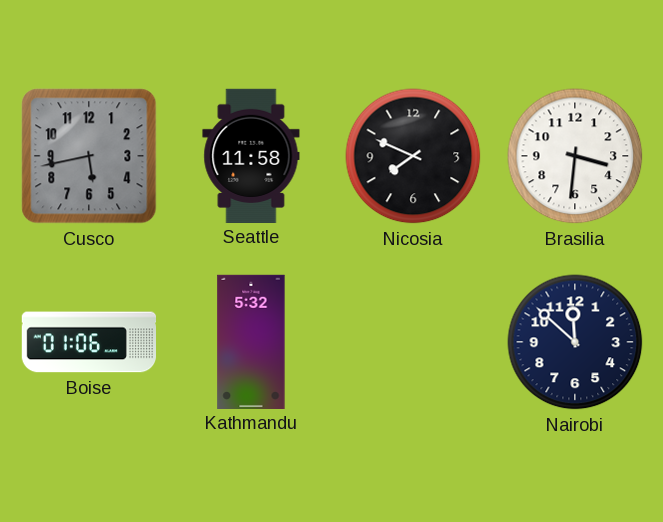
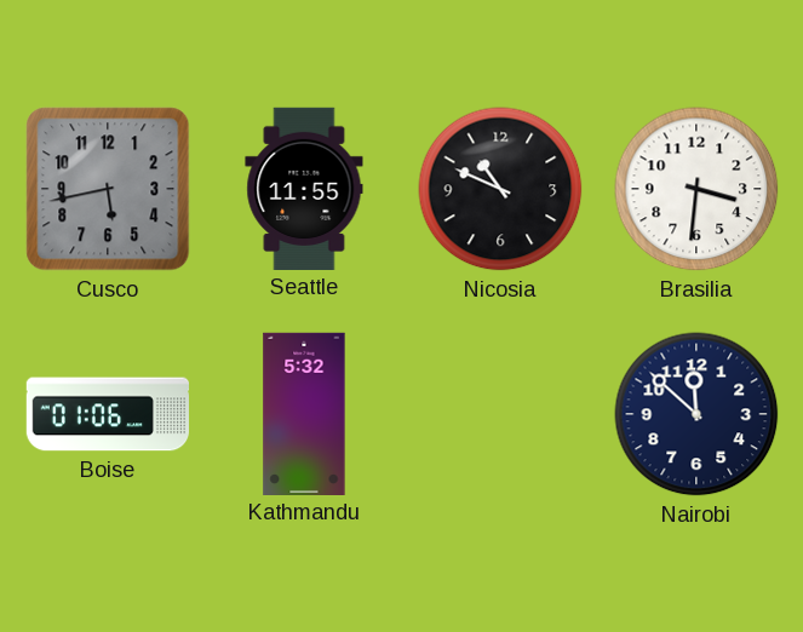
Seattle: 11:58 -> 11:55 (304, 188)
Nicosia: 7:49 -> 10:49 (500, 189)
